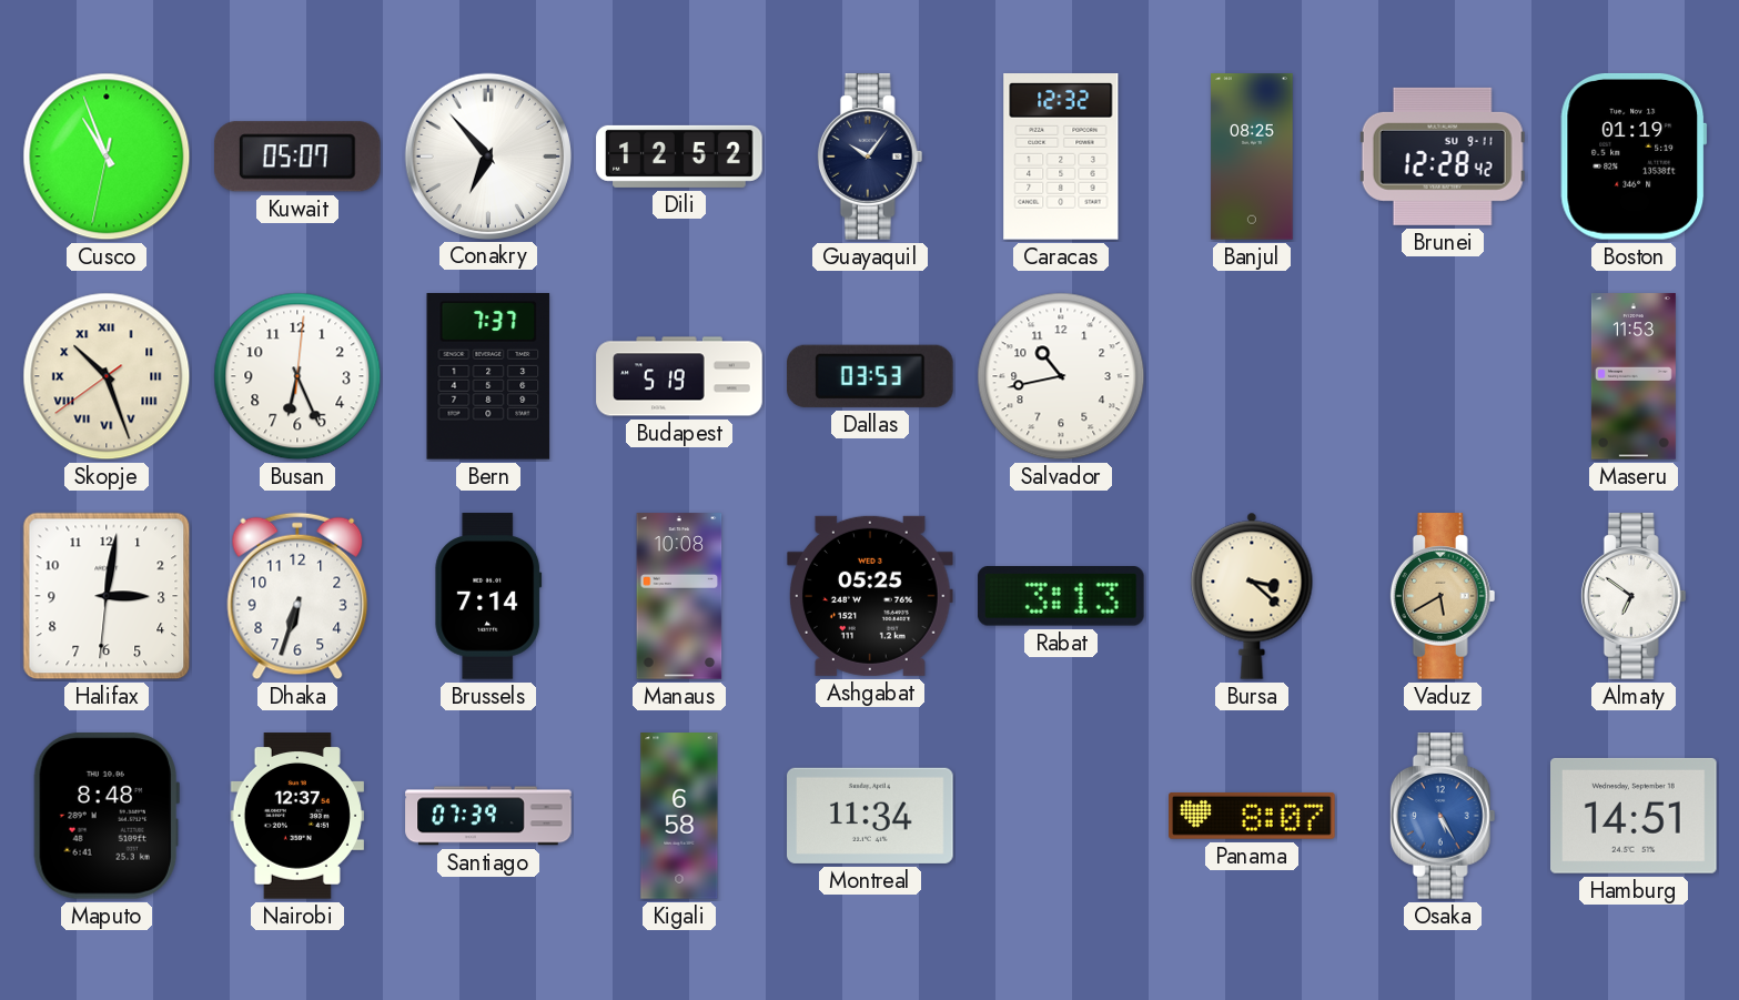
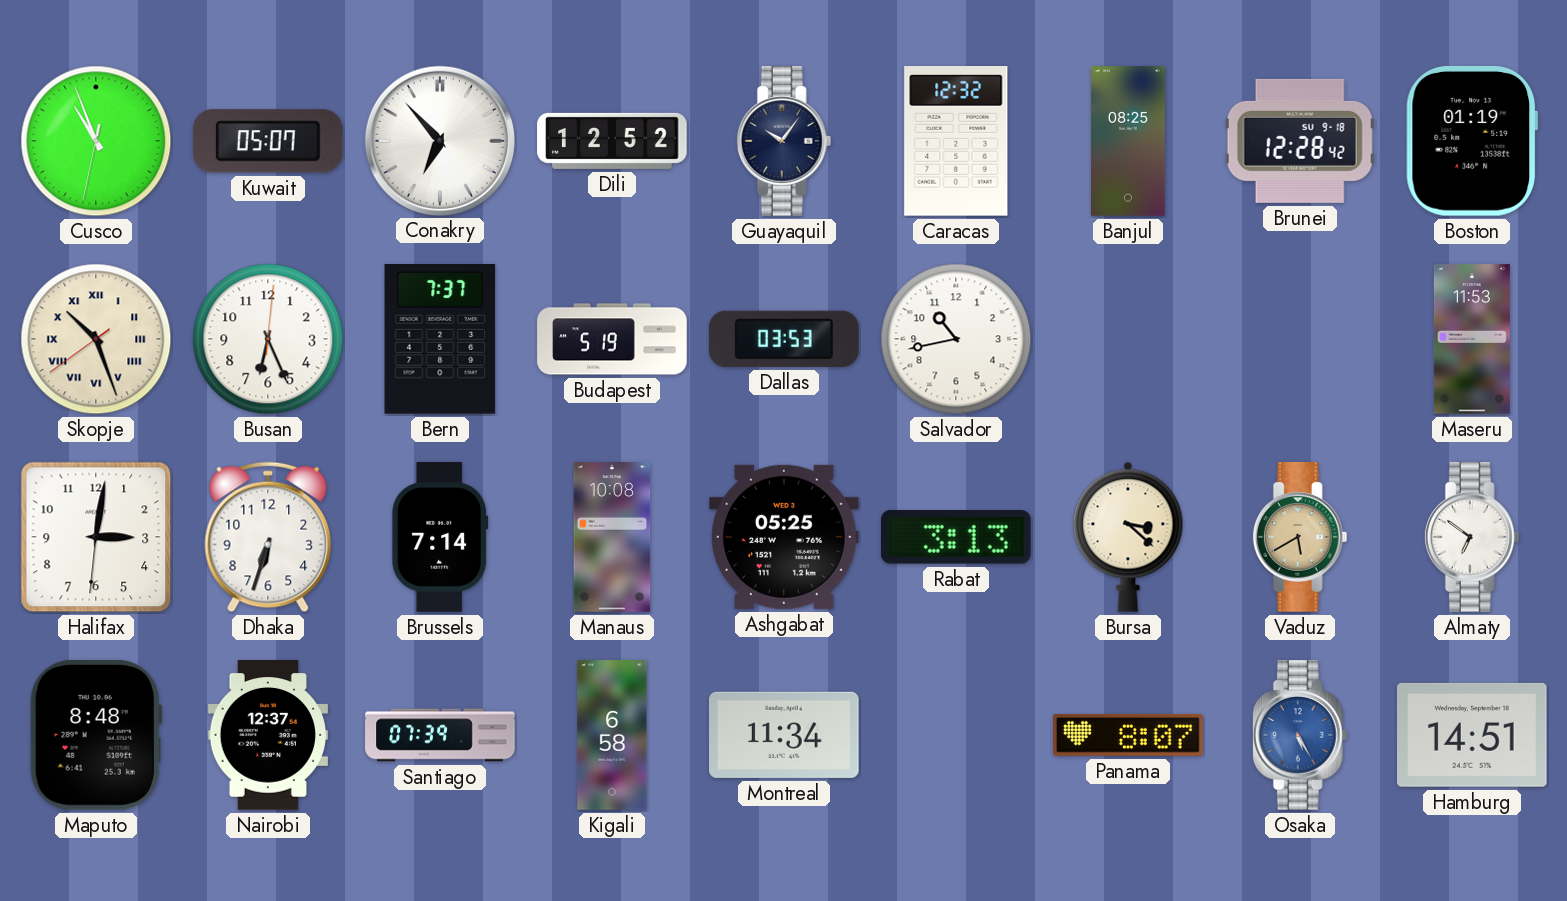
Brunei date: SU 9-11 -> SU 9-18 (1300, 141)
